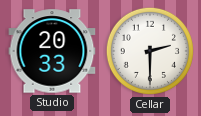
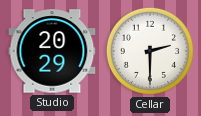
Studio: 20:33 -> 20:29 (52, 51)
